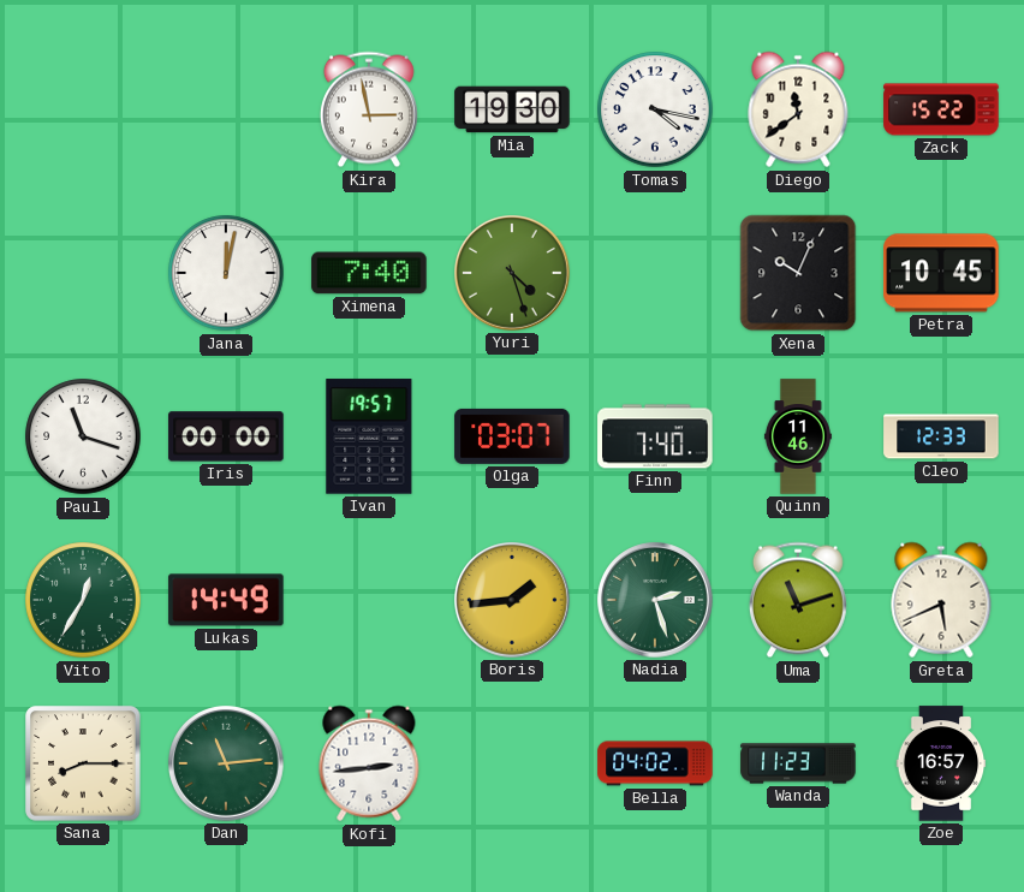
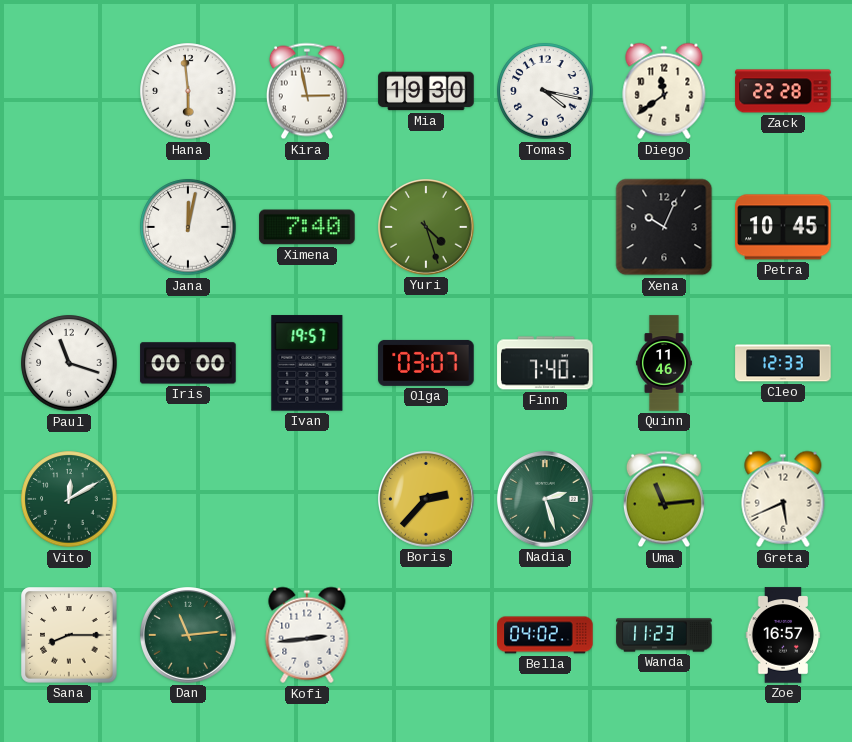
Hana: none -> 5:59 (188, 91)
Zack: 15:22 -> 22:28 (783, 91)
Vito: 12:35 -> 12:10 (69, 499)
Lukas: 14:49 -> none (226, 600)
Boris: 1:44 -> 2:37 (427, 500)
Uma: 11:12 -> 11:14 (664, 499)
